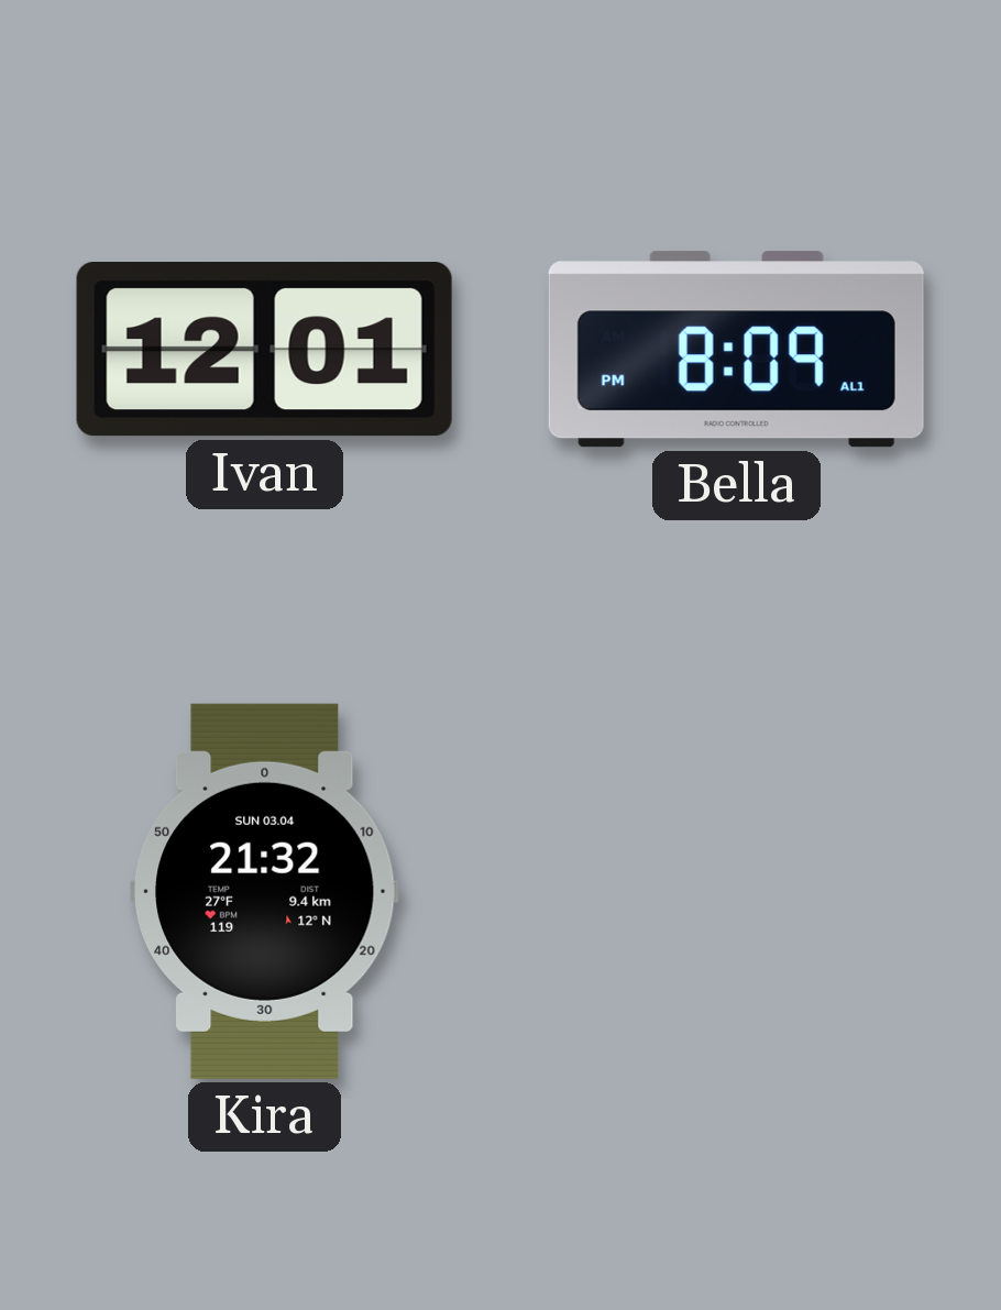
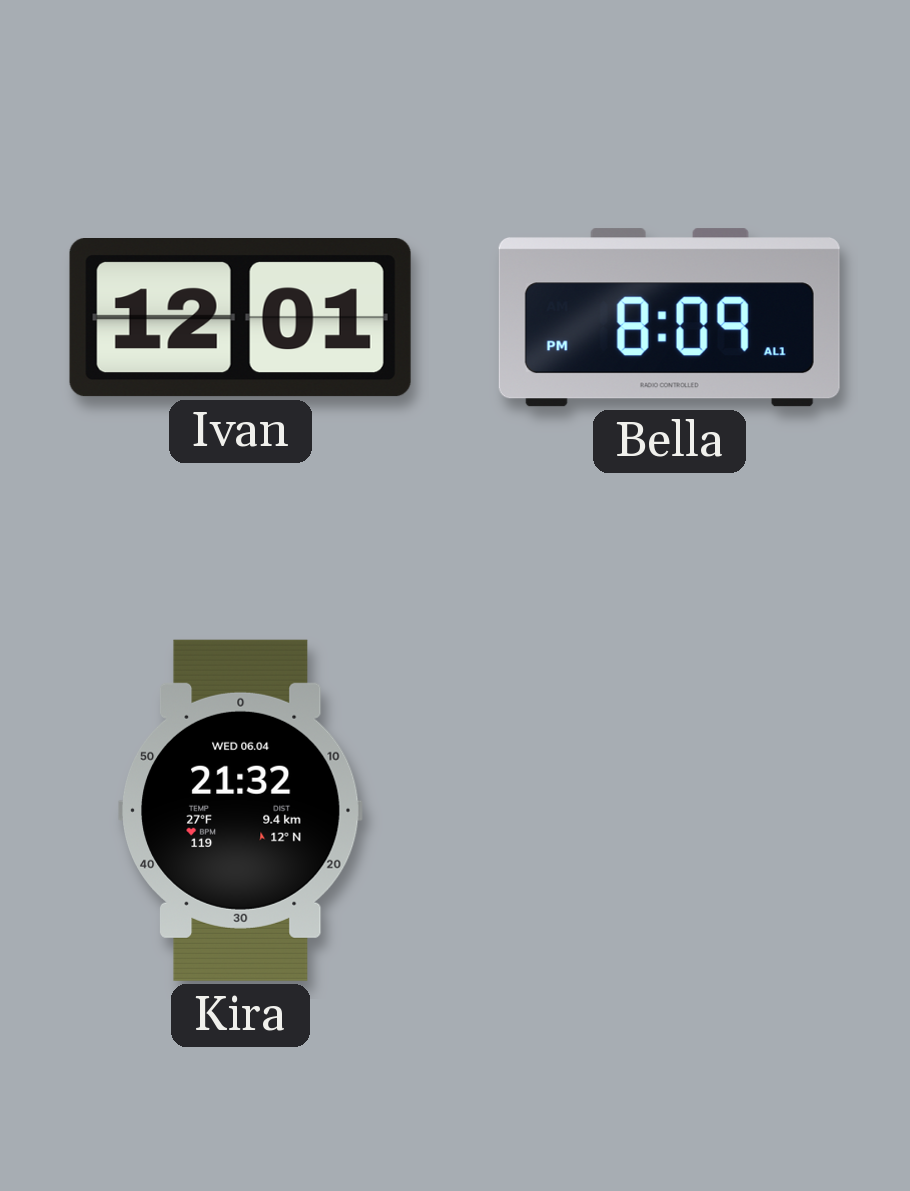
Kira date: SUN 03.04 -> WED 06.04 (240, 810)
